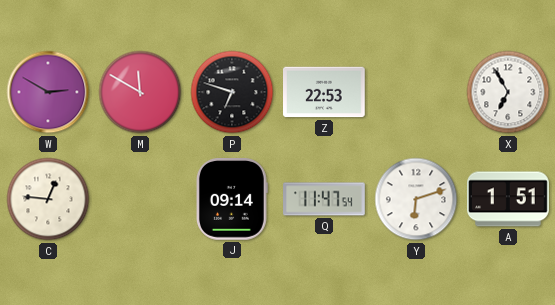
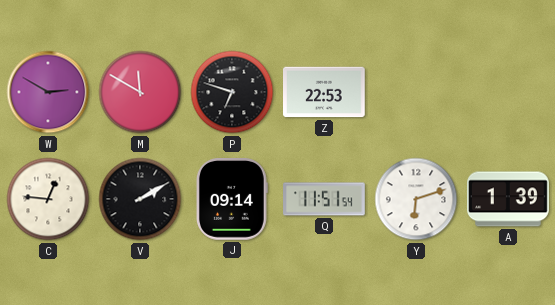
X: 6:55 -> none (508, 92)
V: none -> 2:10 (140, 199)
Q: 11:47 -> 11:51 (324, 199)
A: 1:51 -> 1:39 (508, 199)
